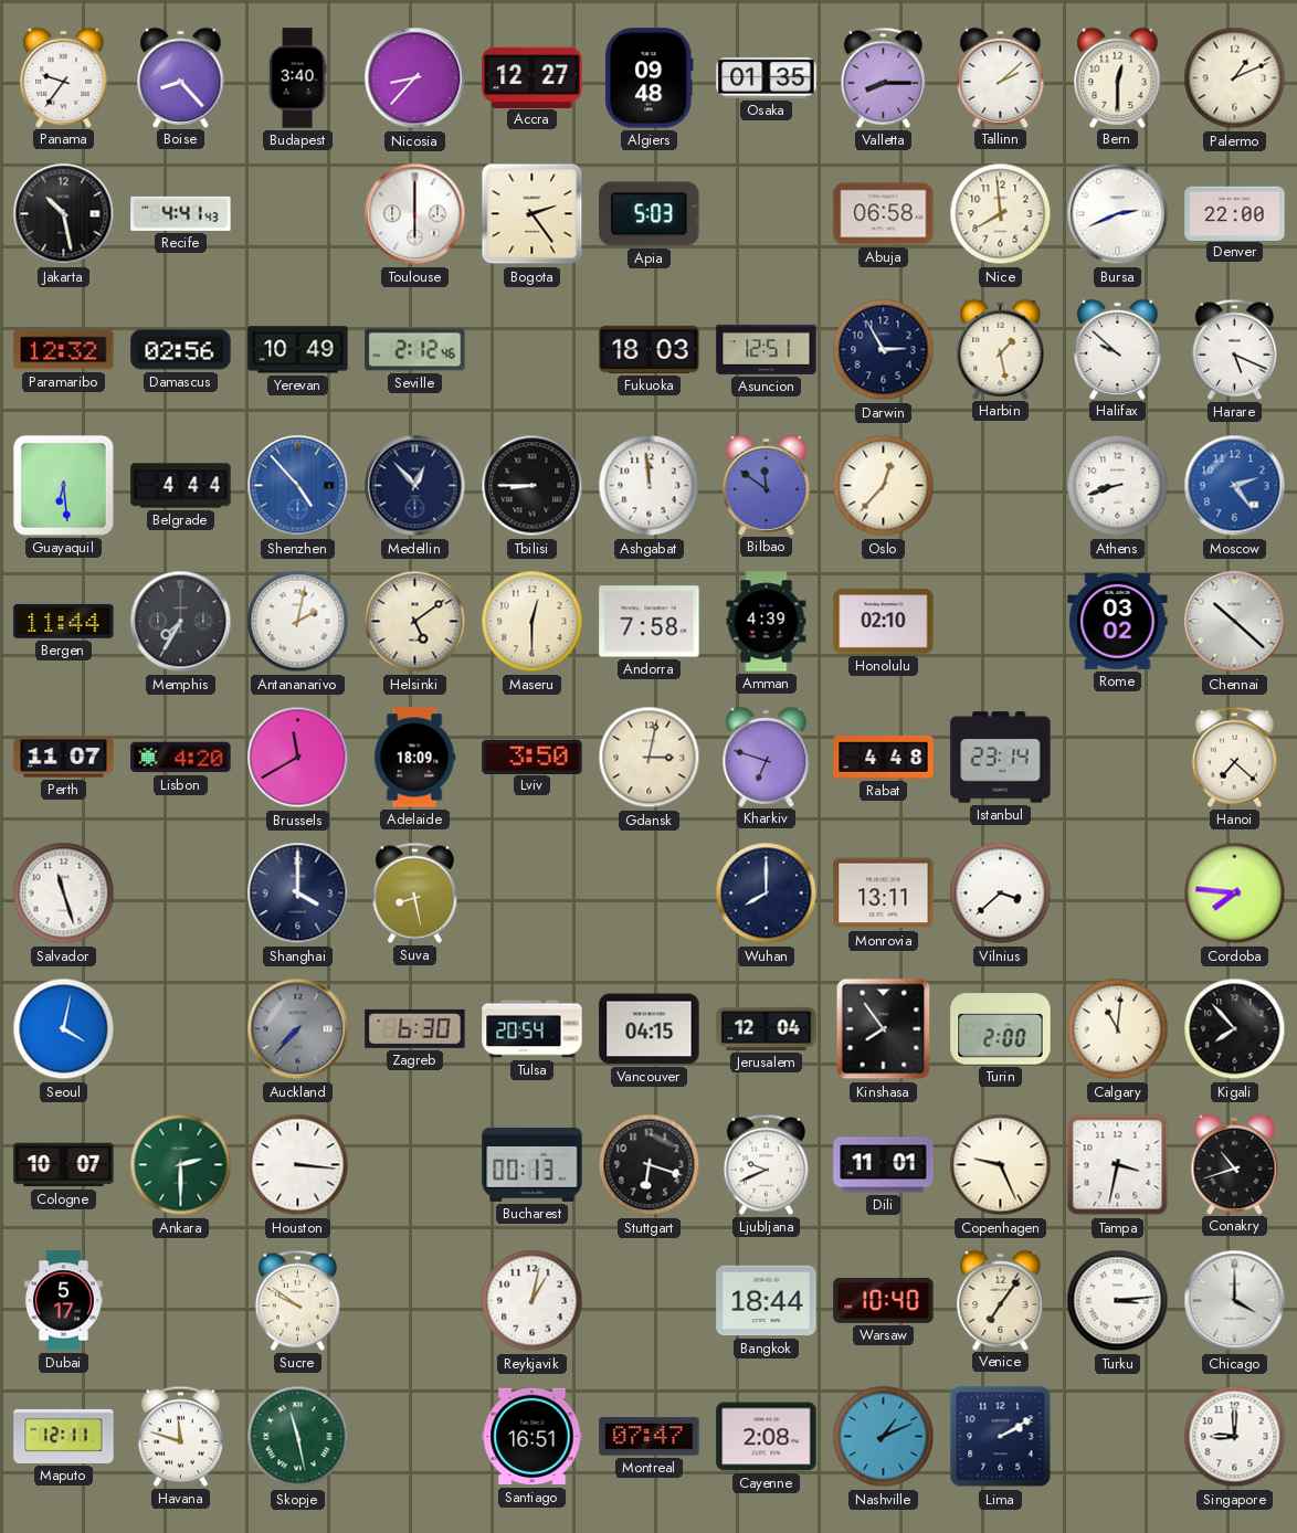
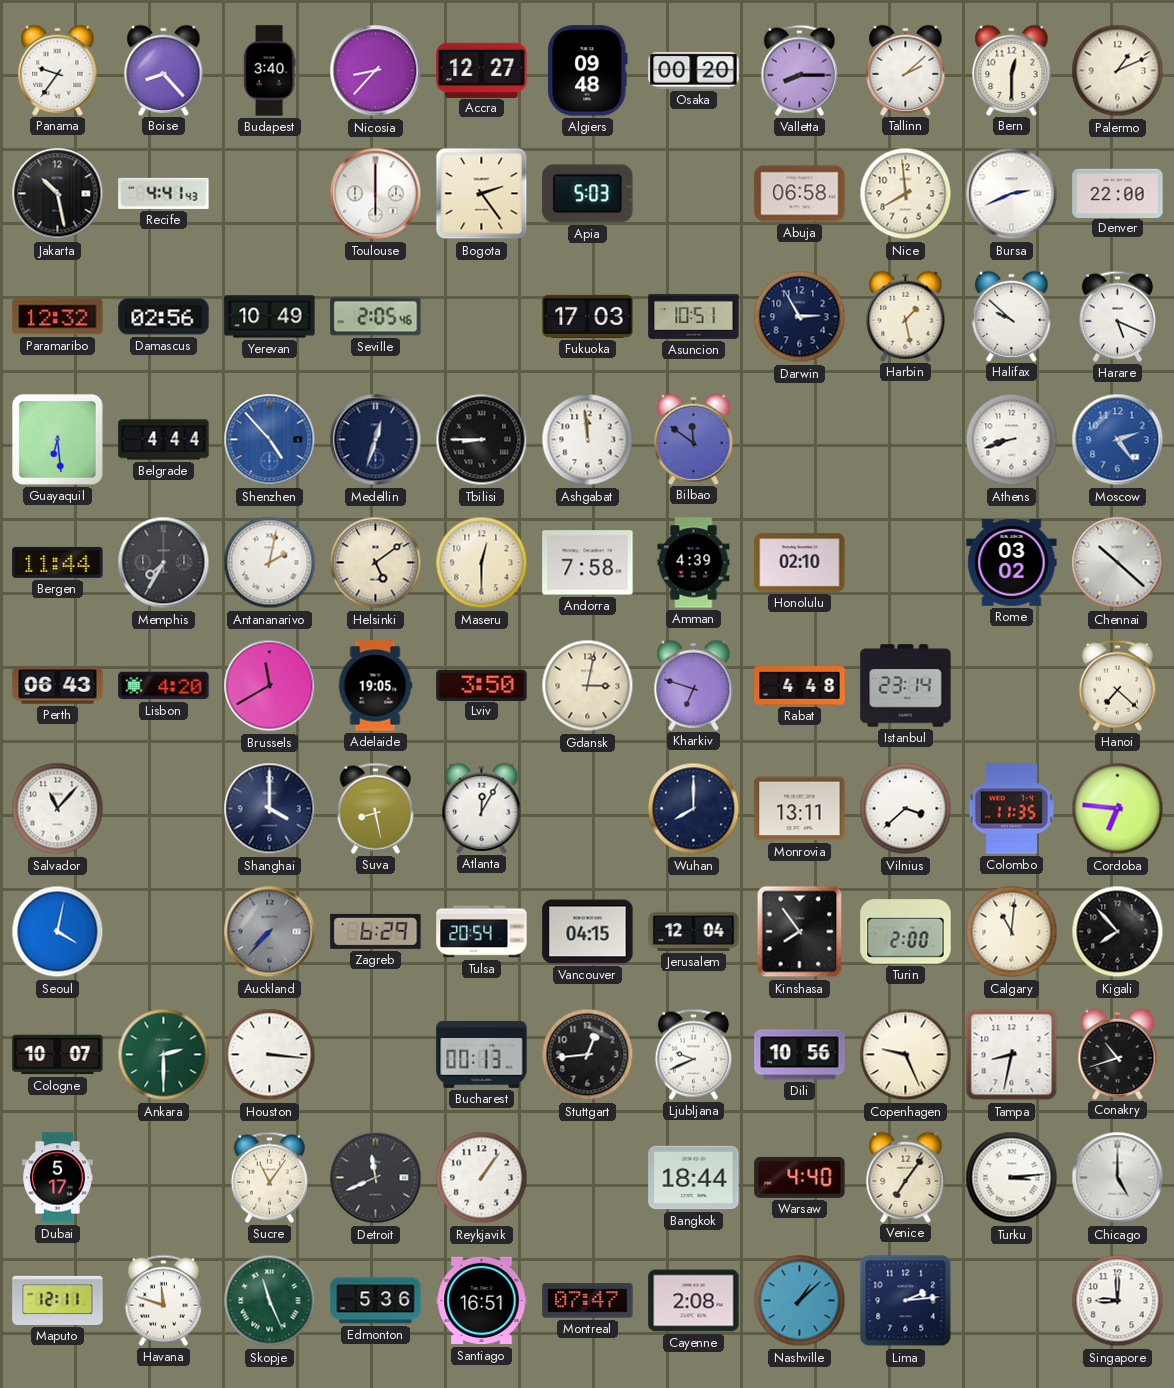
Osaka: 01:35 -> 00:20 (694, 70)
Seville: 2:12 -> 2:05 (376, 317)
Fukuoka: 18:03 -> 17:03 (588, 316)
Asuncion: 12:51 -> 10:51 (694, 316)
Medellin: 12:53 -> 12:33 (376, 440)
Oslo: 12:37 -> none (884, 486)
Perth: 11:07 -> 06:43 (58, 686)
Adelaide: 18:09 -> 19:05 (375, 686)
Salvador: 11:27 -> 11:07 (58, 809)
Atlanta: none -> 12:05 (482, 808)
Colombo: none -> 11:35 (1011, 809)
Cordoba: 7:46 -> 6:46 (1118, 809)
Zagreb: 6:30 -> 6:29 (376, 931)
Stuttgart: 6:18 -> 12:44 (588, 1055)
Dili: 11:01 -> 10:56 (800, 1055)
Tampa: 3:32 -> 8:32 (1012, 1055)
Sucre: 9:51 -> 11:06 (269, 1177)
Detroit: none -> 11:41 (376, 1178)
Reykjavik: 1:02 -> 1:06 (482, 1178)
Warsaw: 10:40 -> 4:40 (800, 1177)
Chicago: 4:00 -> 5:00 (1118, 1178)
Skopje: 11:28 -> 11:26 (270, 1301)
Edmonton: none -> 5:36 (376, 1301)
Nashville: 1:11 -> 1:08 (800, 1301)
Lima: 2:10 -> 2:14 (906, 1301)
